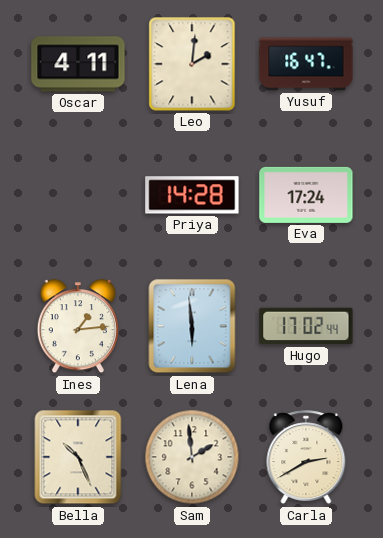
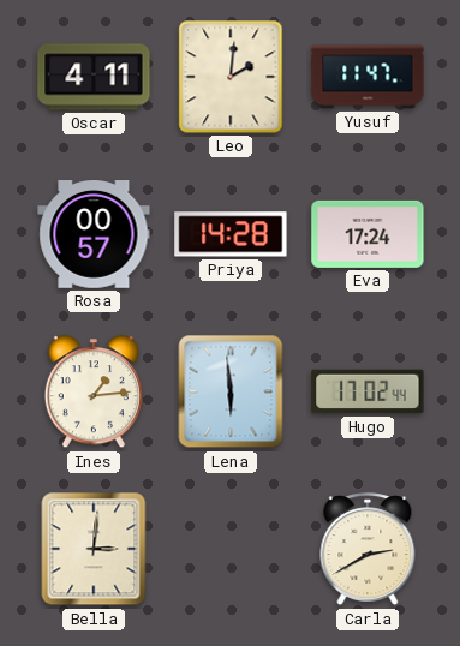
Yusuf: 16:47 -> 11:47 (368, 77)
Rosa: none -> 00:57 (94, 235)
Bella: 10:26 -> 3:01 (94, 549)
Sam: 1:59 -> none (192, 457)
